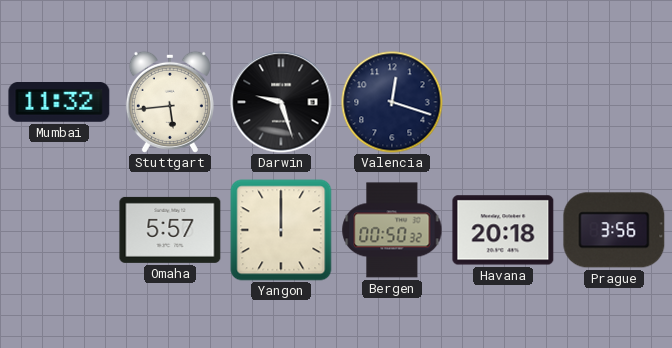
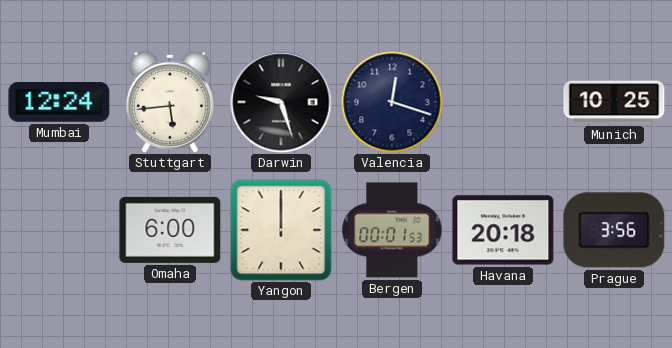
Mumbai: 11:32 -> 12:24 (59, 103)
Munich: none -> 10:25 (614, 102)
Omaha: 5:57 -> 6:00 (170, 230)
Bergen: 00:50 -> 00:01 (392, 230)
